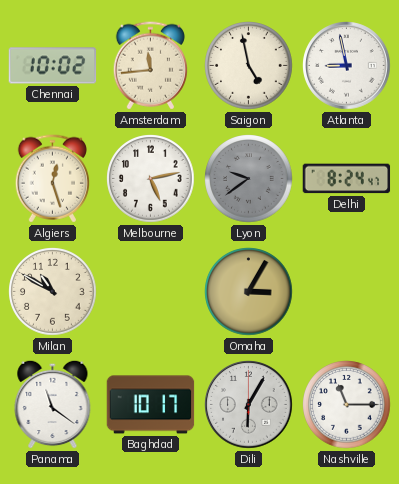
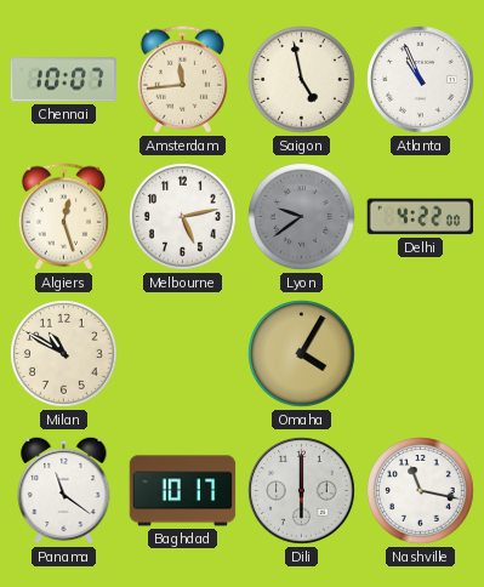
Chennai: 10:02 -> 10:07 (64, 80)
Atlanta: 8:58 -> 10:56 (421, 80)
Delhi: 8:24 -> 4:22 (421, 217)
Omaha: 3:05 -> 4:05 (302, 354)
Dili: 6:05 -> 6:00 (302, 491)
Nashville: 11:15 -> 11:17 (421, 491)
